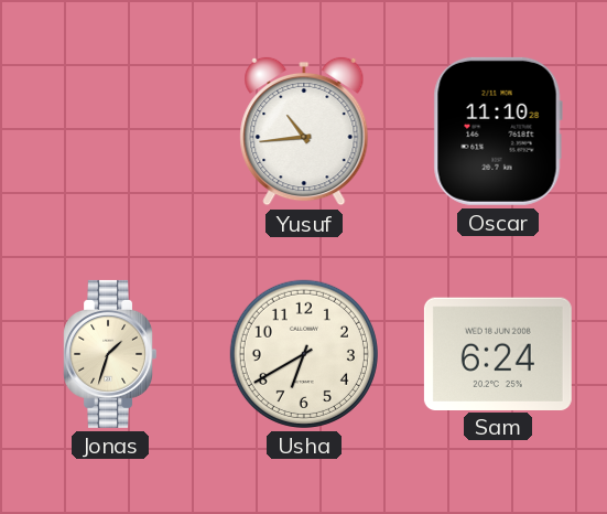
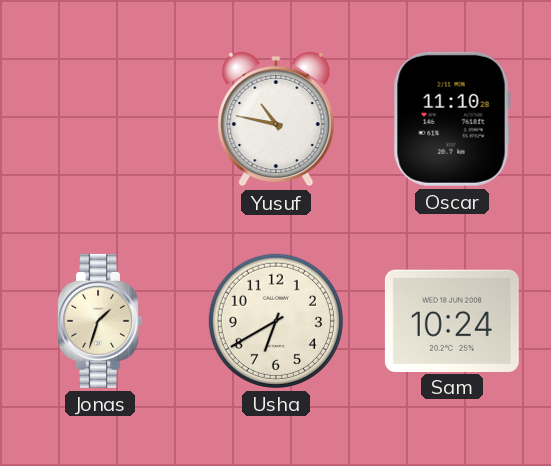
Yusuf: 10:44 -> 10:47 (276, 119)
Sam: 6:24 -> 10:24 (452, 320)
